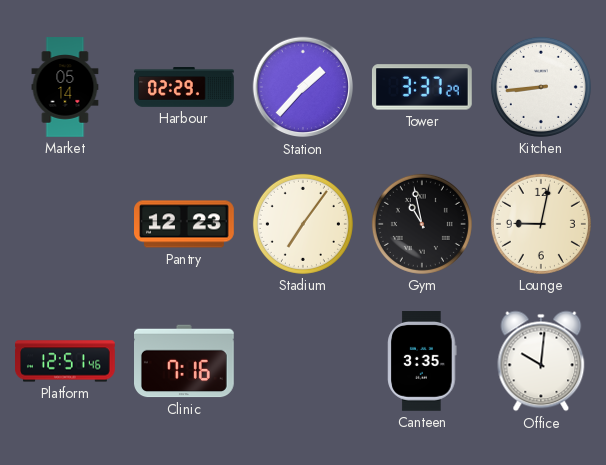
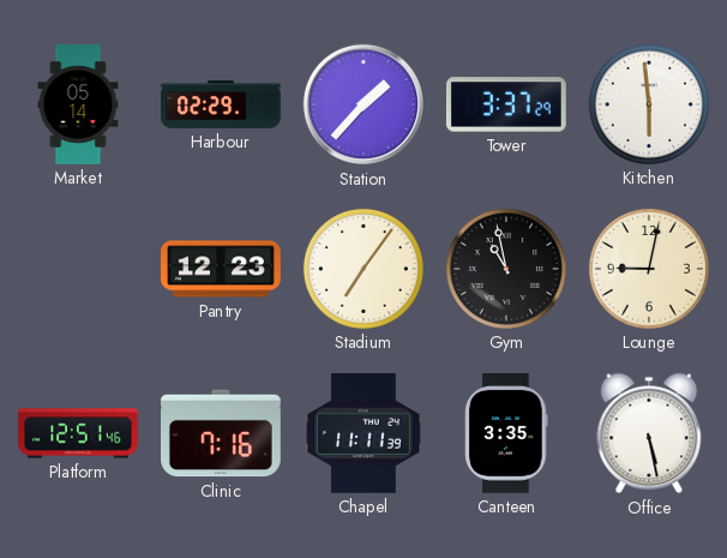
Kitchen: 8:44 -> 5:59 (649, 104)
Chapel: none -> 11:11 (363, 434)
Office: 10:01 -> 5:28 (649, 433)
